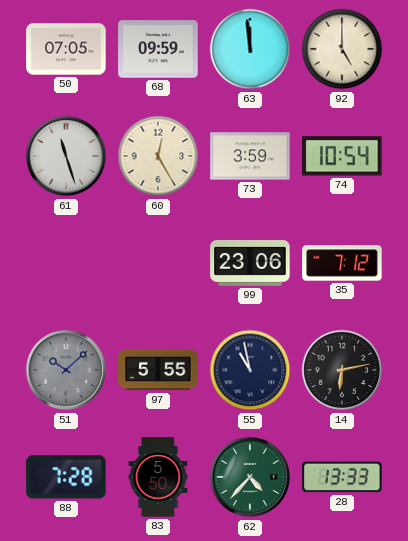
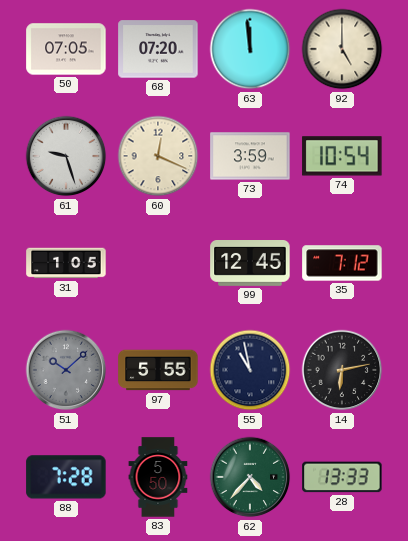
68: 09:59 -> 07:20 (158, 49)
61: 11:27 -> 9:27 (66, 156)
60: 12:25 -> 12:19 (158, 156)
31: none -> 1:05 (66, 263)
99: 23:06 -> 12:45 (250, 264)
